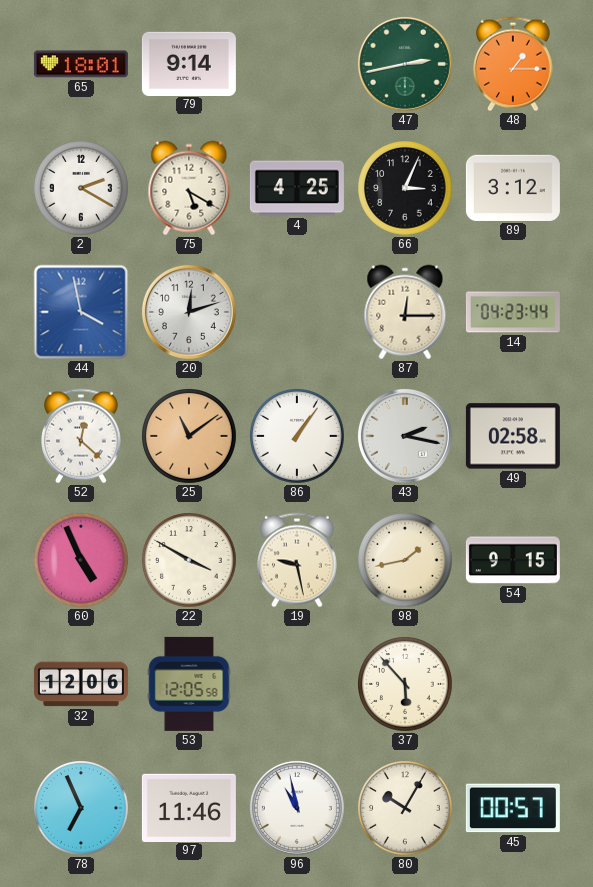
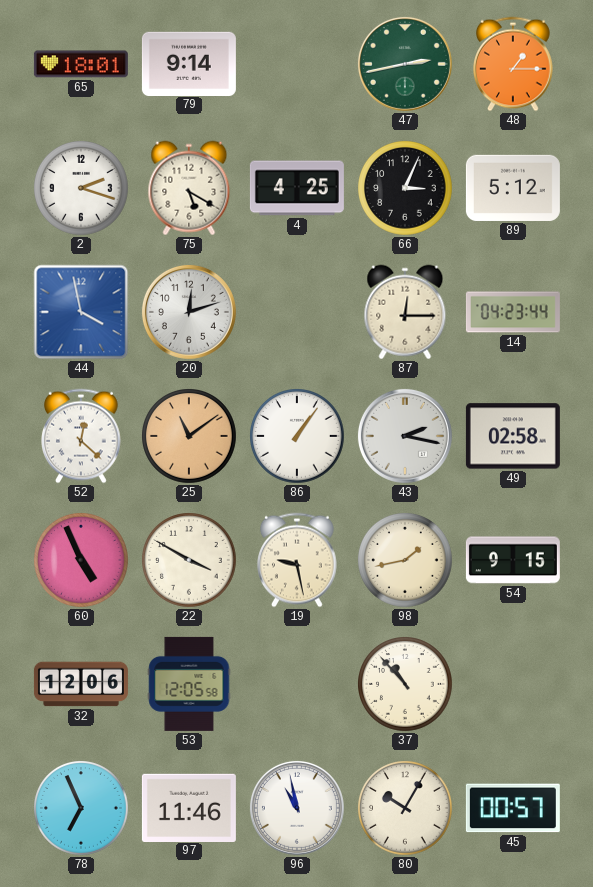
2: 2:20 -> 2:18 (82, 189)
89: 3:12 -> 5:12 (513, 188)
37: 5:53 -> 10:53 (406, 685)
